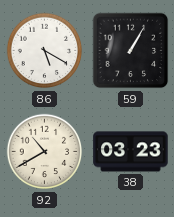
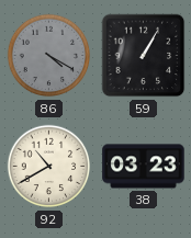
86: 5:20 -> 4:20 (49, 56)
86 dial: white -> grey (49, 56)
